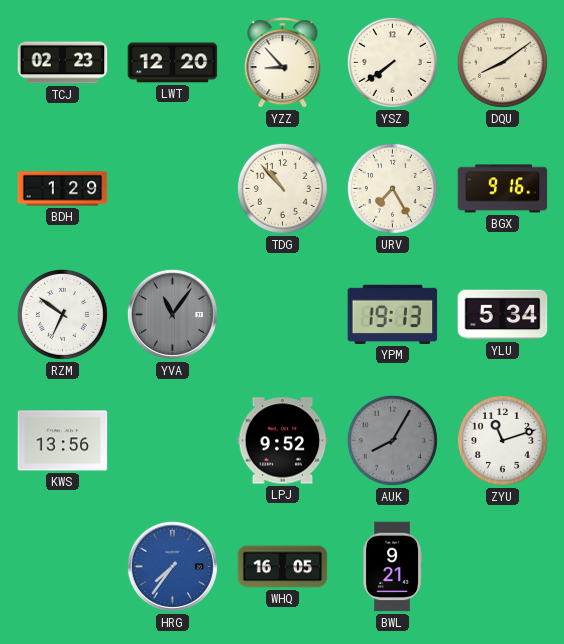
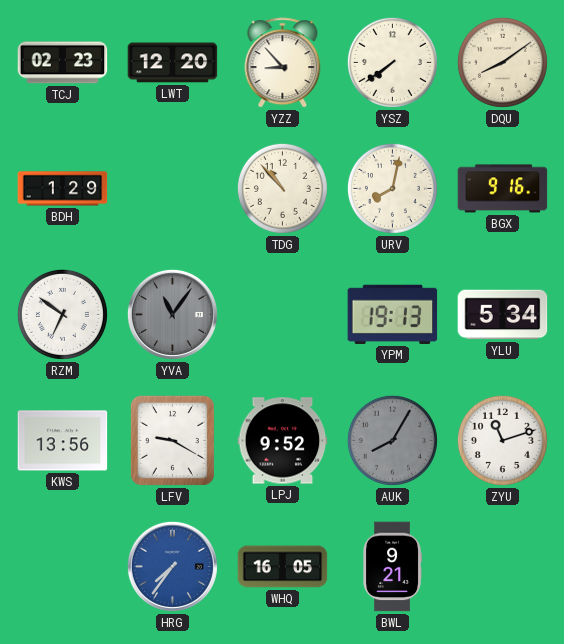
URV: 7:25 -> 8:02 (392, 188)
LFV: none -> 9:20 (172, 440)
